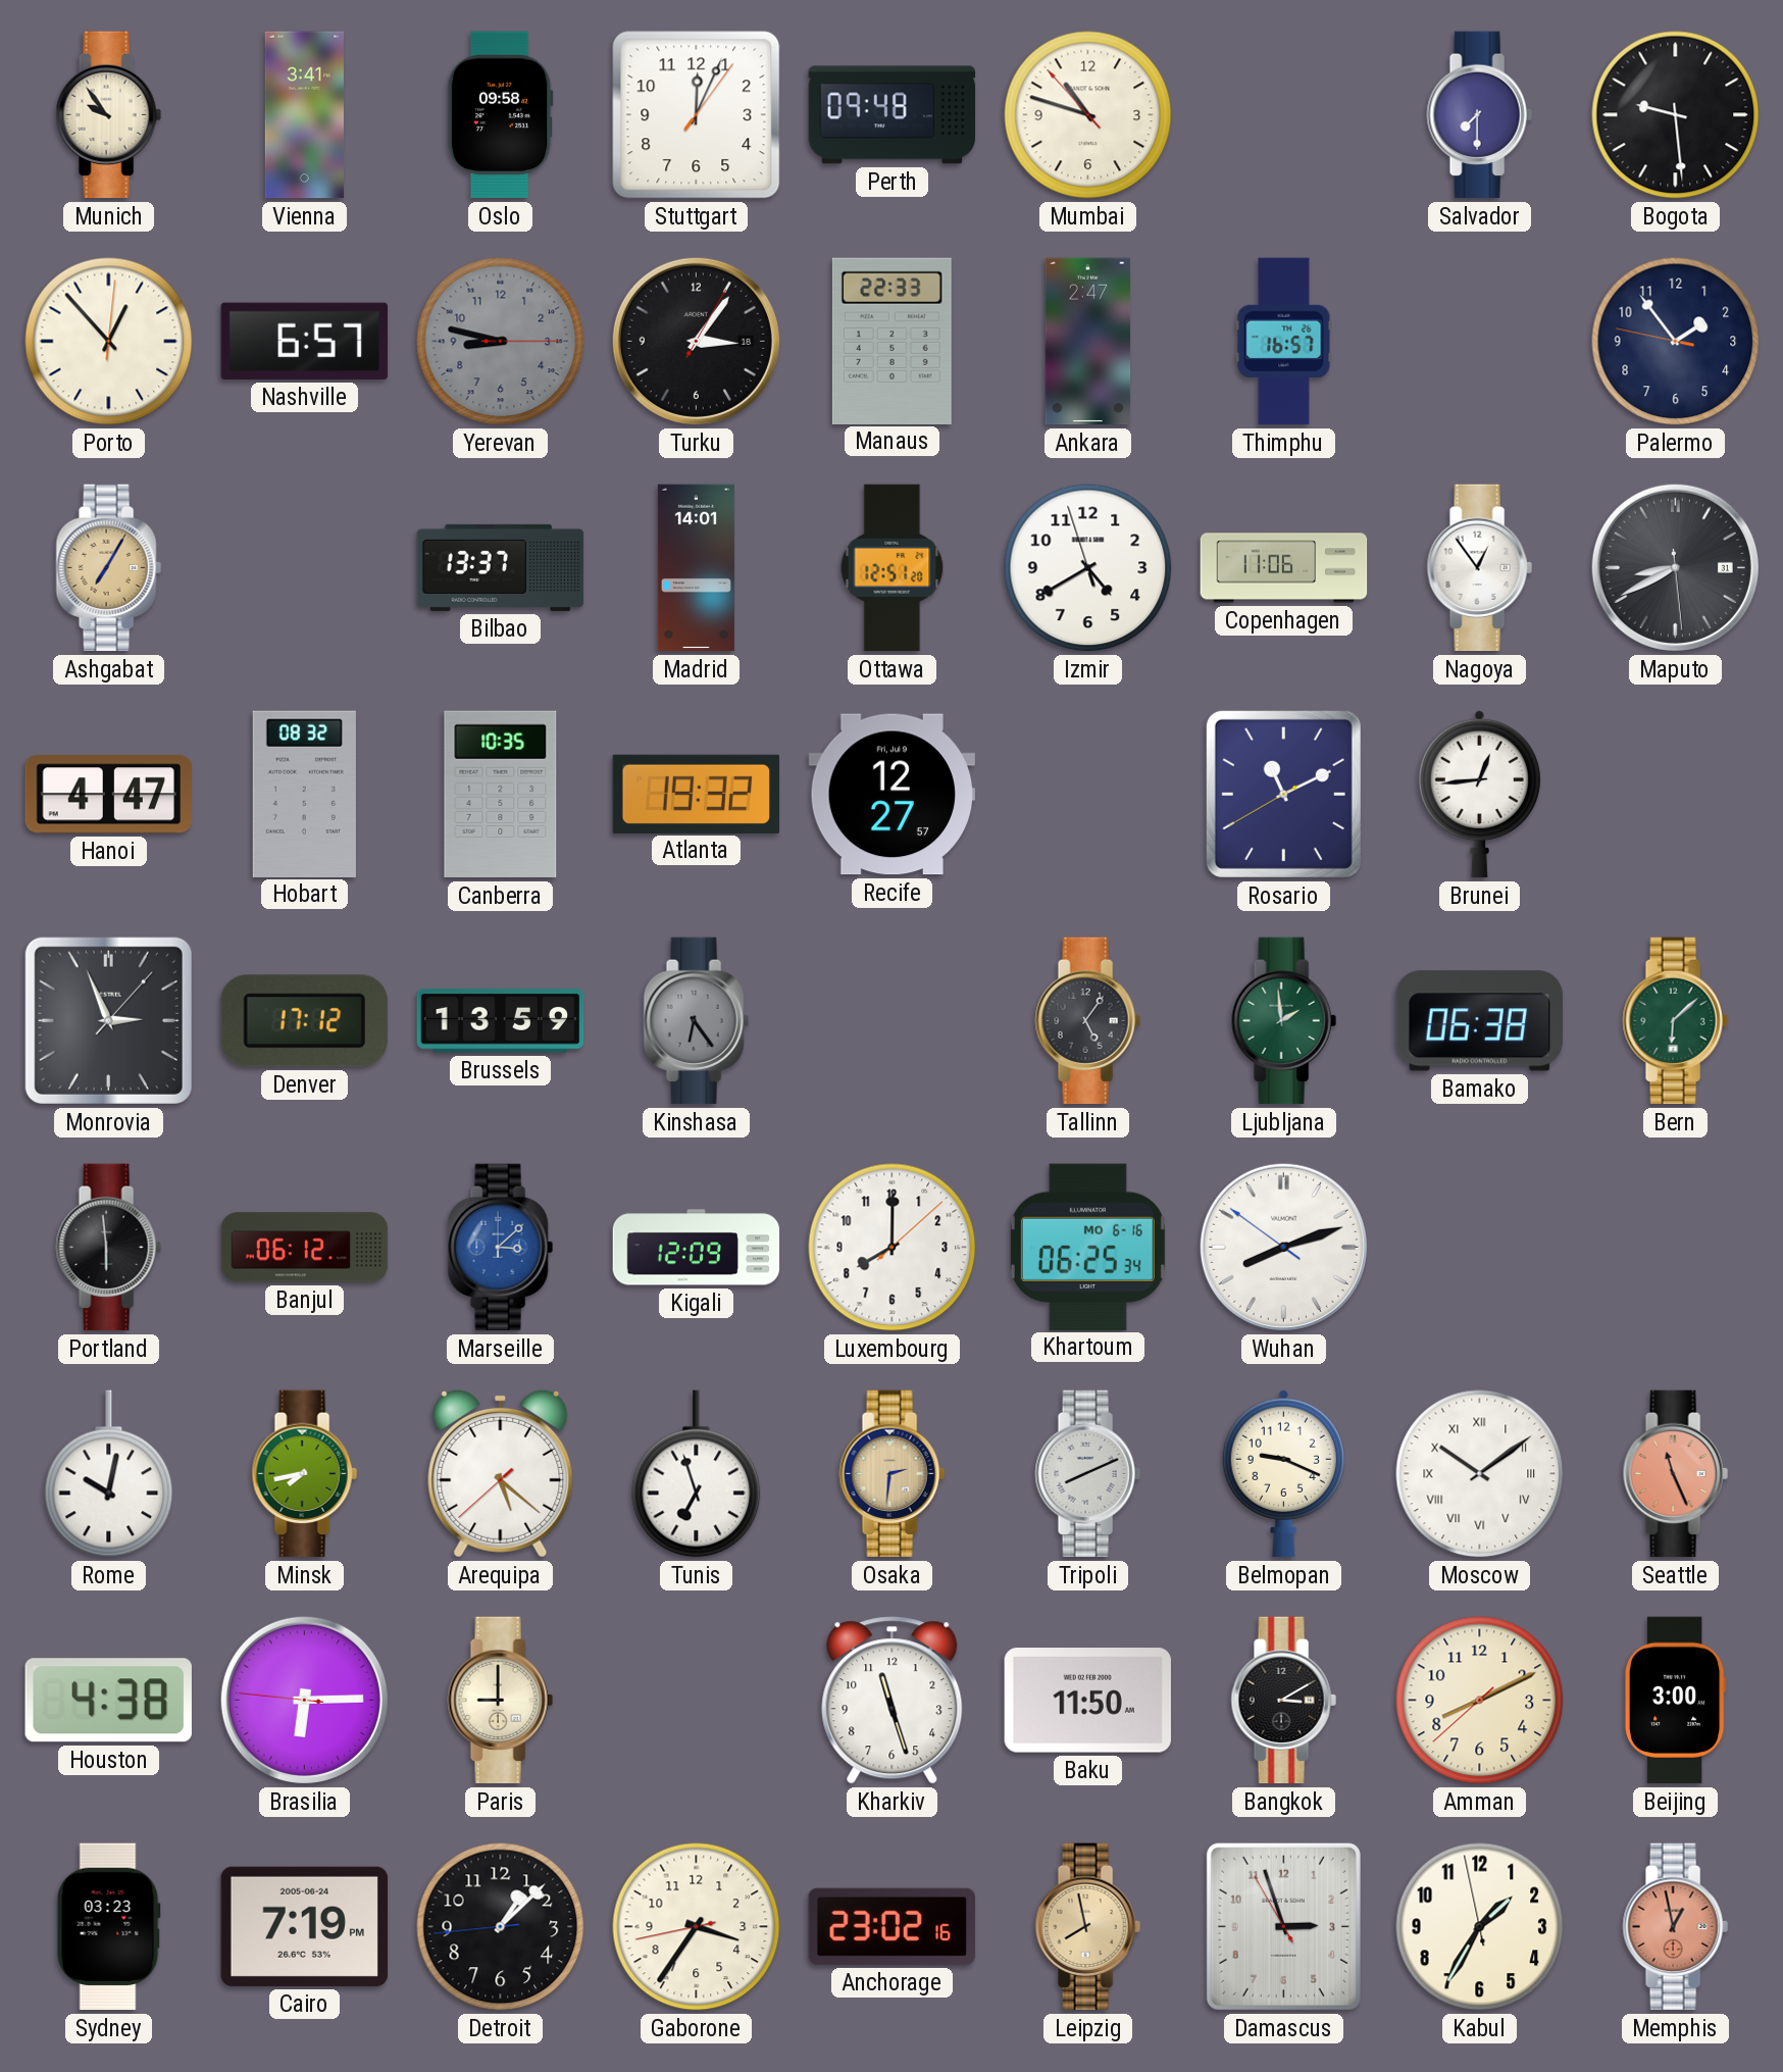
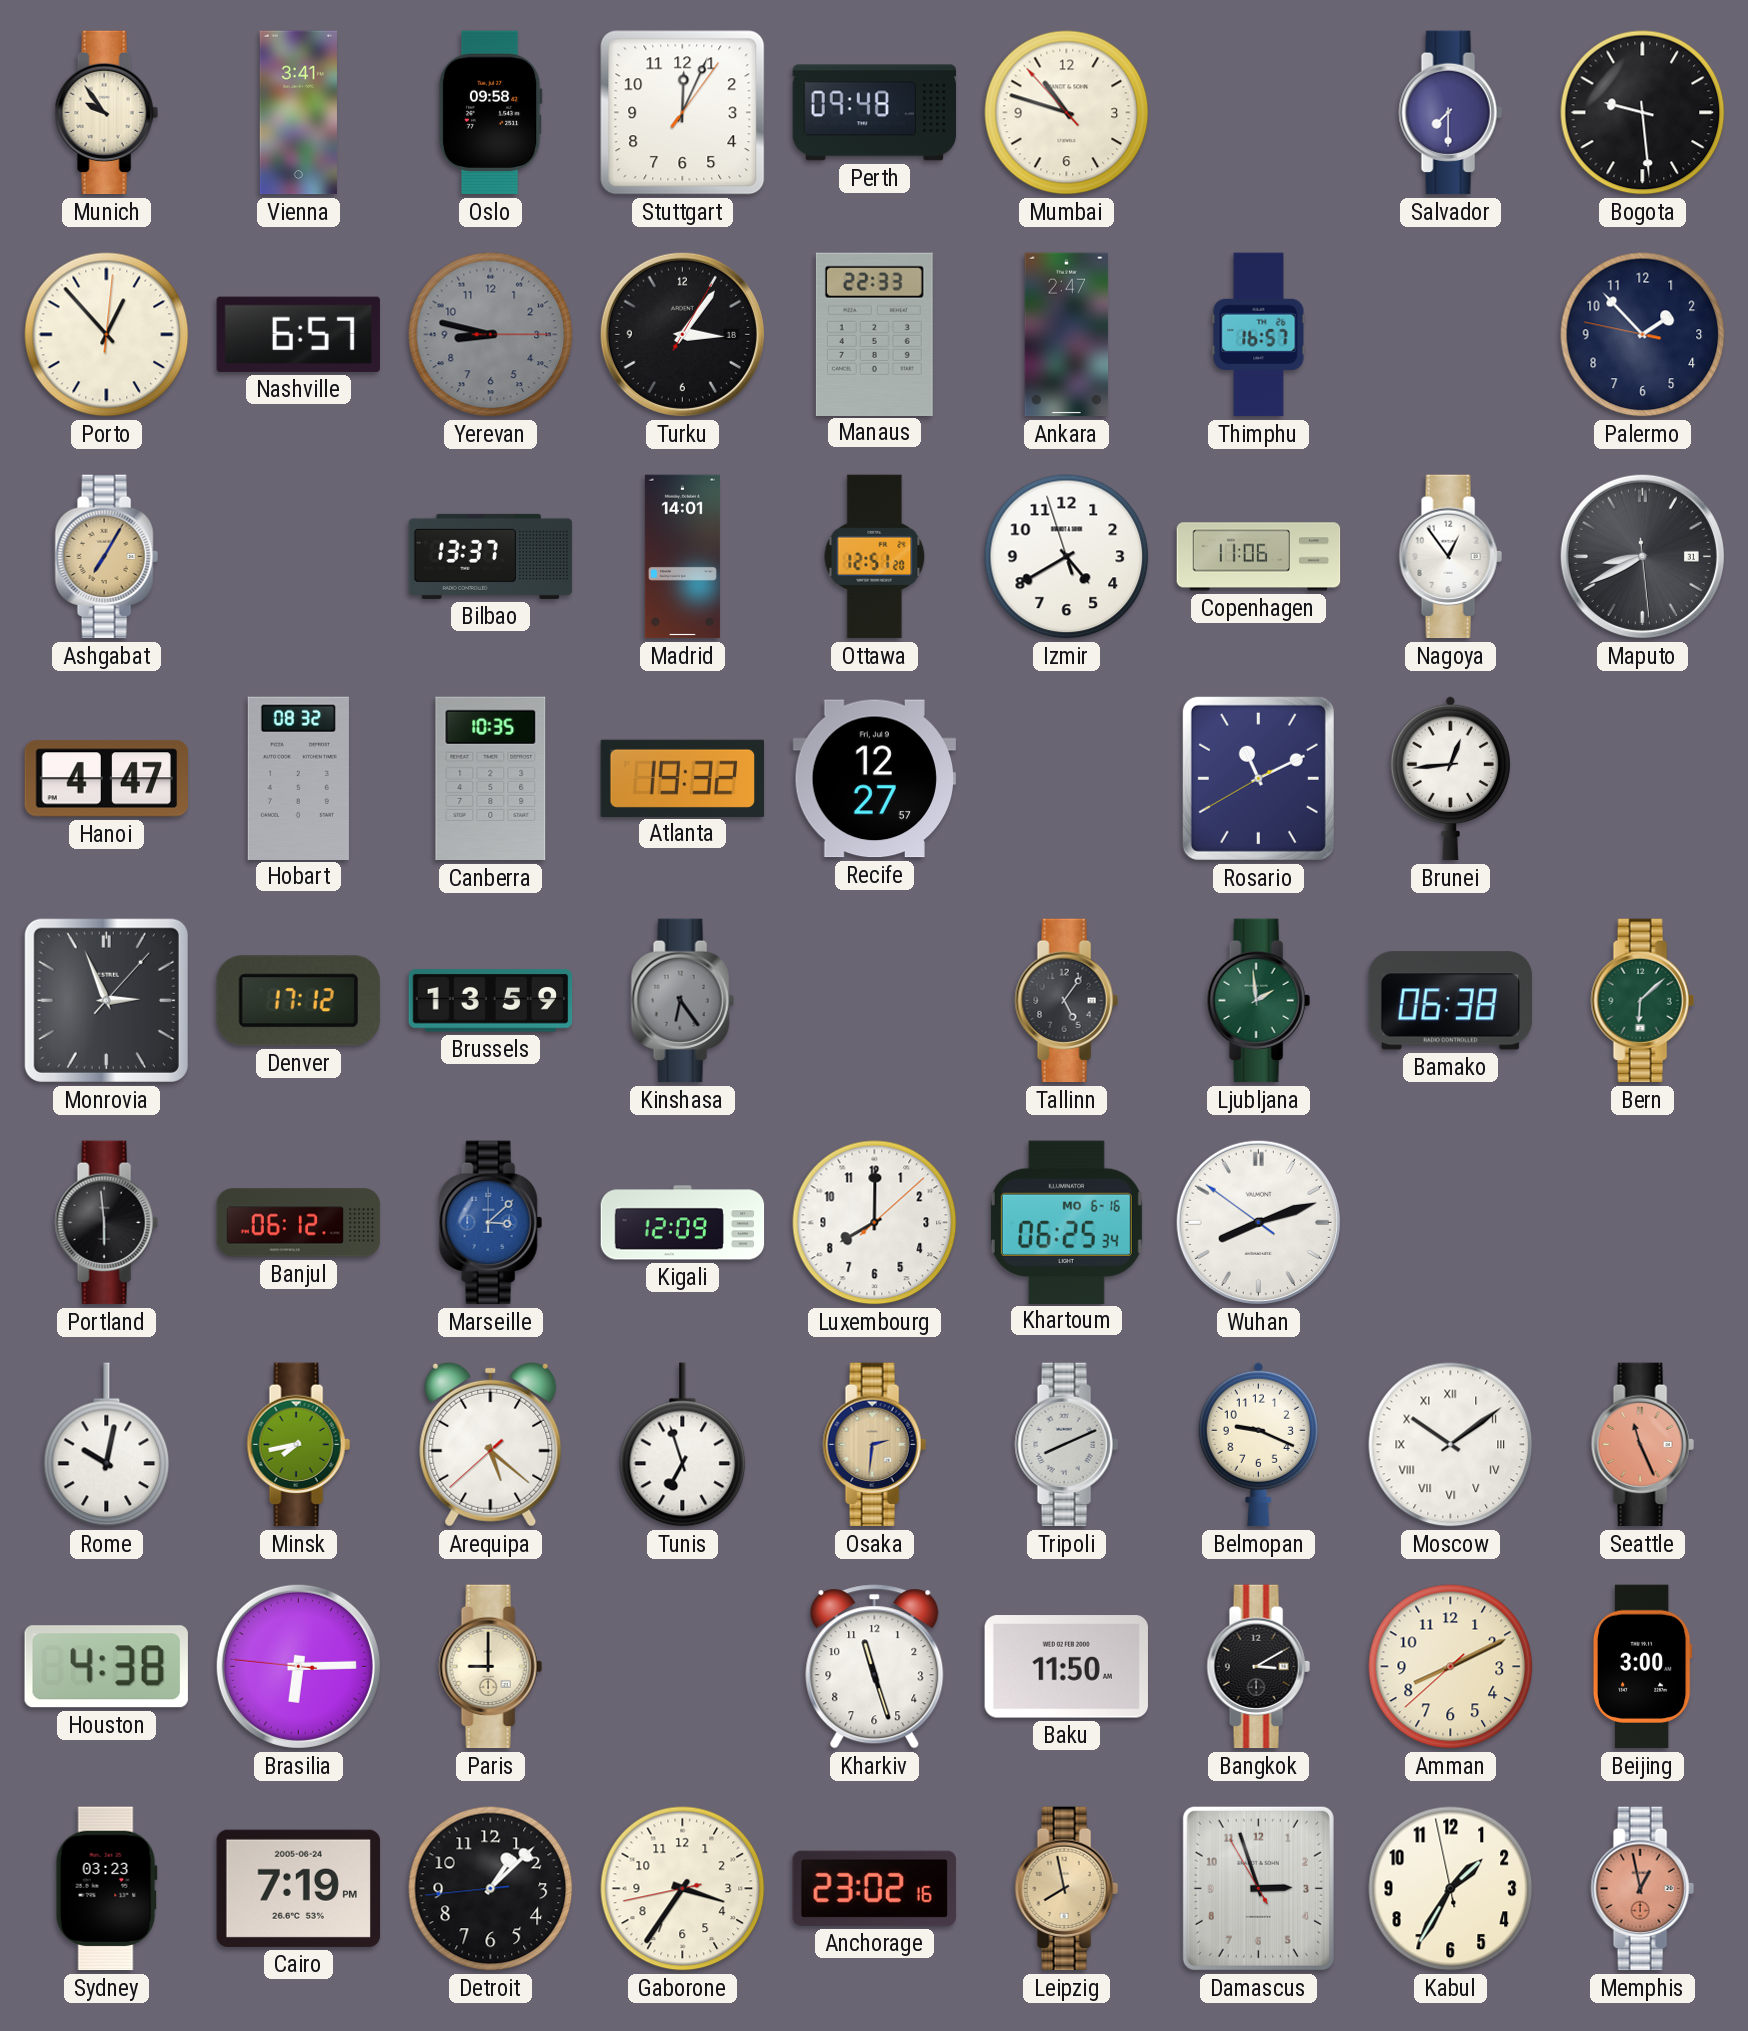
Palermo: 1:53 -> 1:52 (1643, 335)
